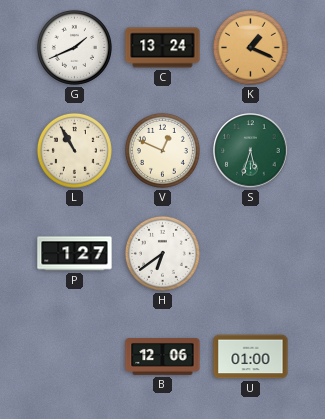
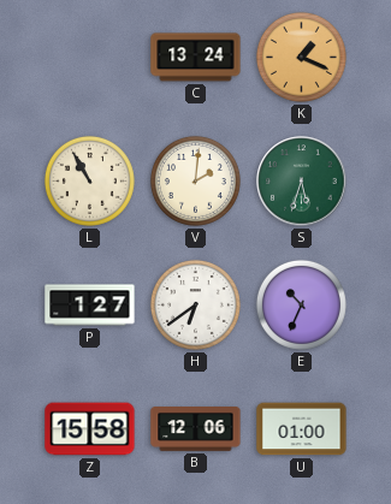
G: 1:41 -> none (74, 47)
V: 12:49 -> 2:01 (195, 180)
E: none -> 10:34 (301, 304)
Z: none -> 15:58 (90, 429)
